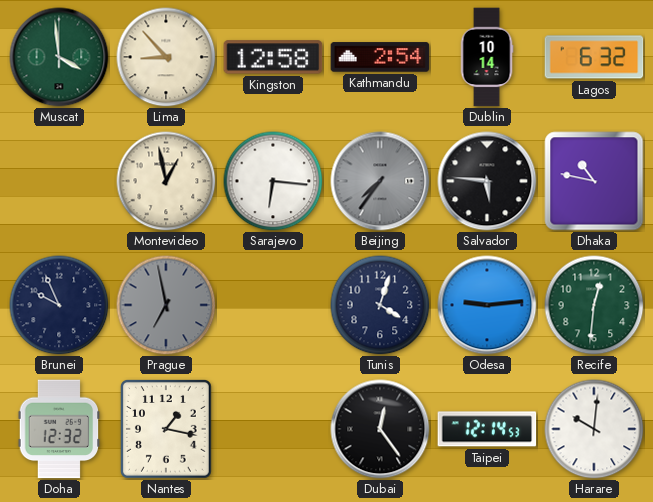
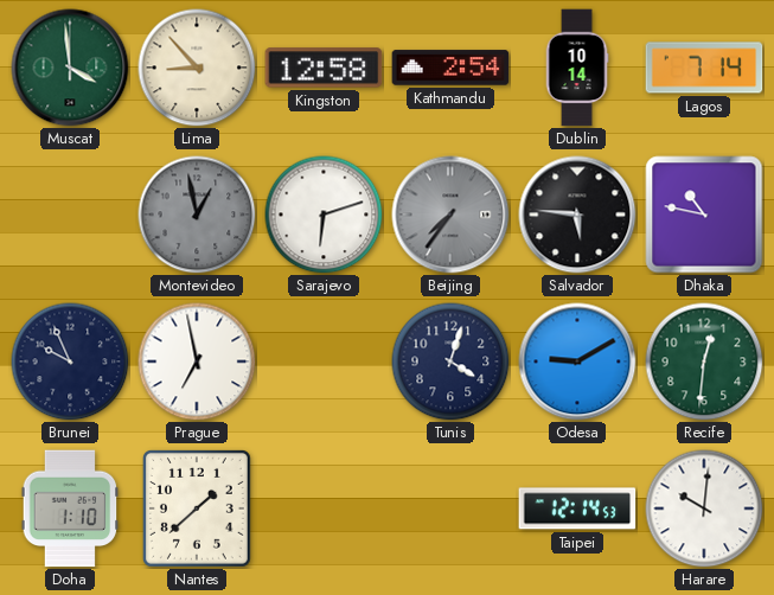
Lagos: 6:32 -> 7:14 (704, 68)
Montevideo dial: cream -> grey (197, 215)
Sarajevo: 6:16 -> 6:12 (324, 215)
Prague dial: grey -> white (197, 362)
Odesa: 9:14 -> 9:10 (577, 362)
Doha: 12:32 -> 1:10 (70, 508)
Nantes: 1:17 -> 1:38 (197, 508)
Dubai: 12:24 -> none (380, 429)
